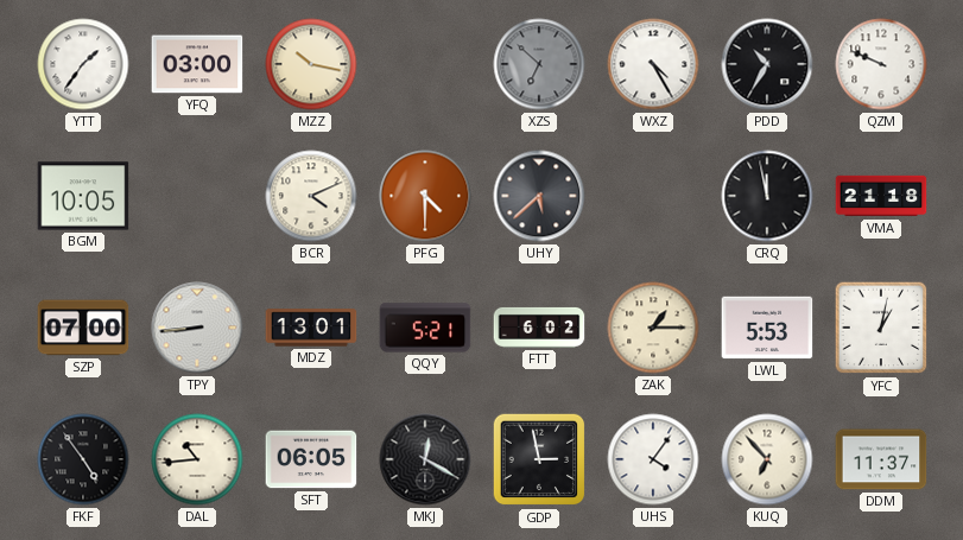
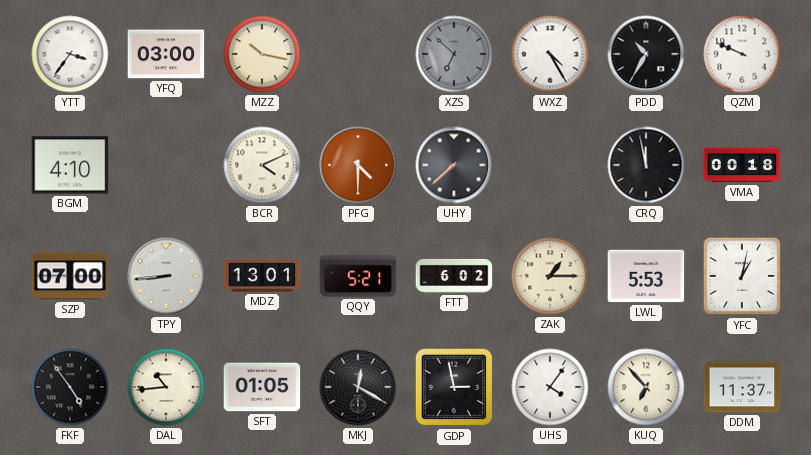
YTT: 1:36 -> 3:36 (70, 54)
BGM: 10:05 -> 4:10 (70, 165)
UHY: 5:38 -> 7:38 (454, 165)
VMA: 21:18 -> 00:18 (742, 165)
SFT: 06:05 -> 01:05 (262, 387)
